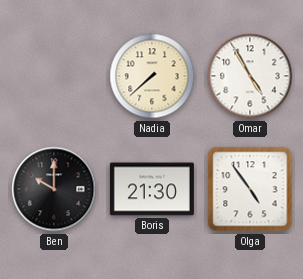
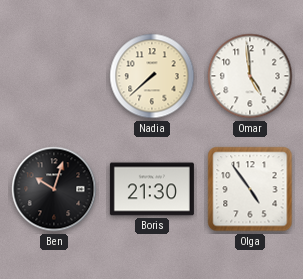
Omar: 4:55 -> 4:59 (250, 76)
Ben: 10:00 -> 10:03 (54, 189)
